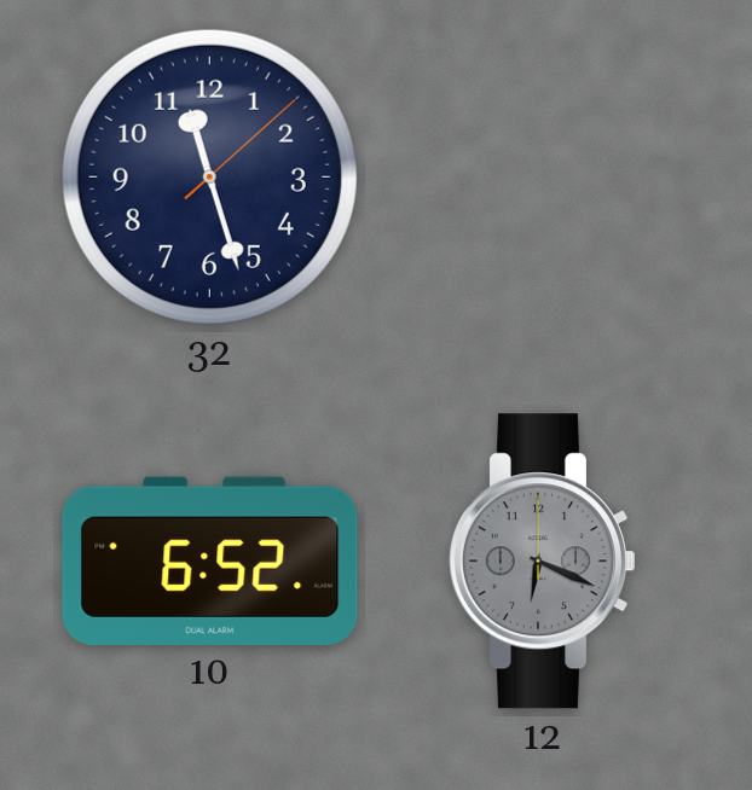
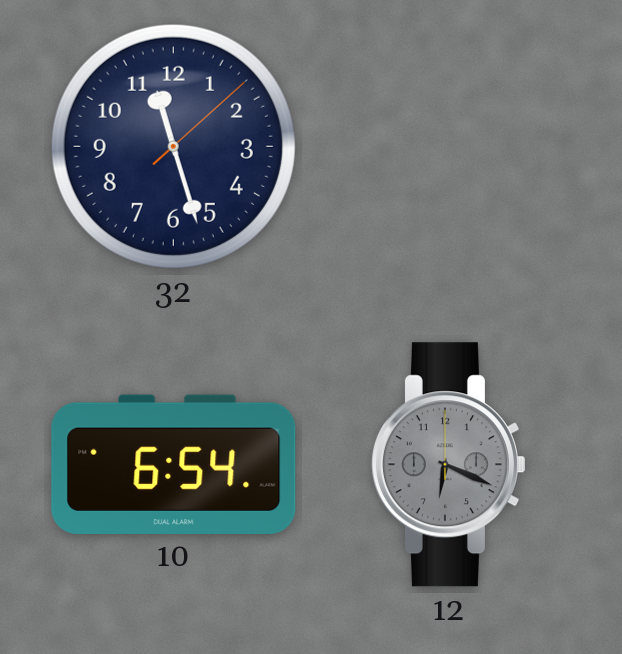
10: 6:52 -> 6:54 (174, 464)
